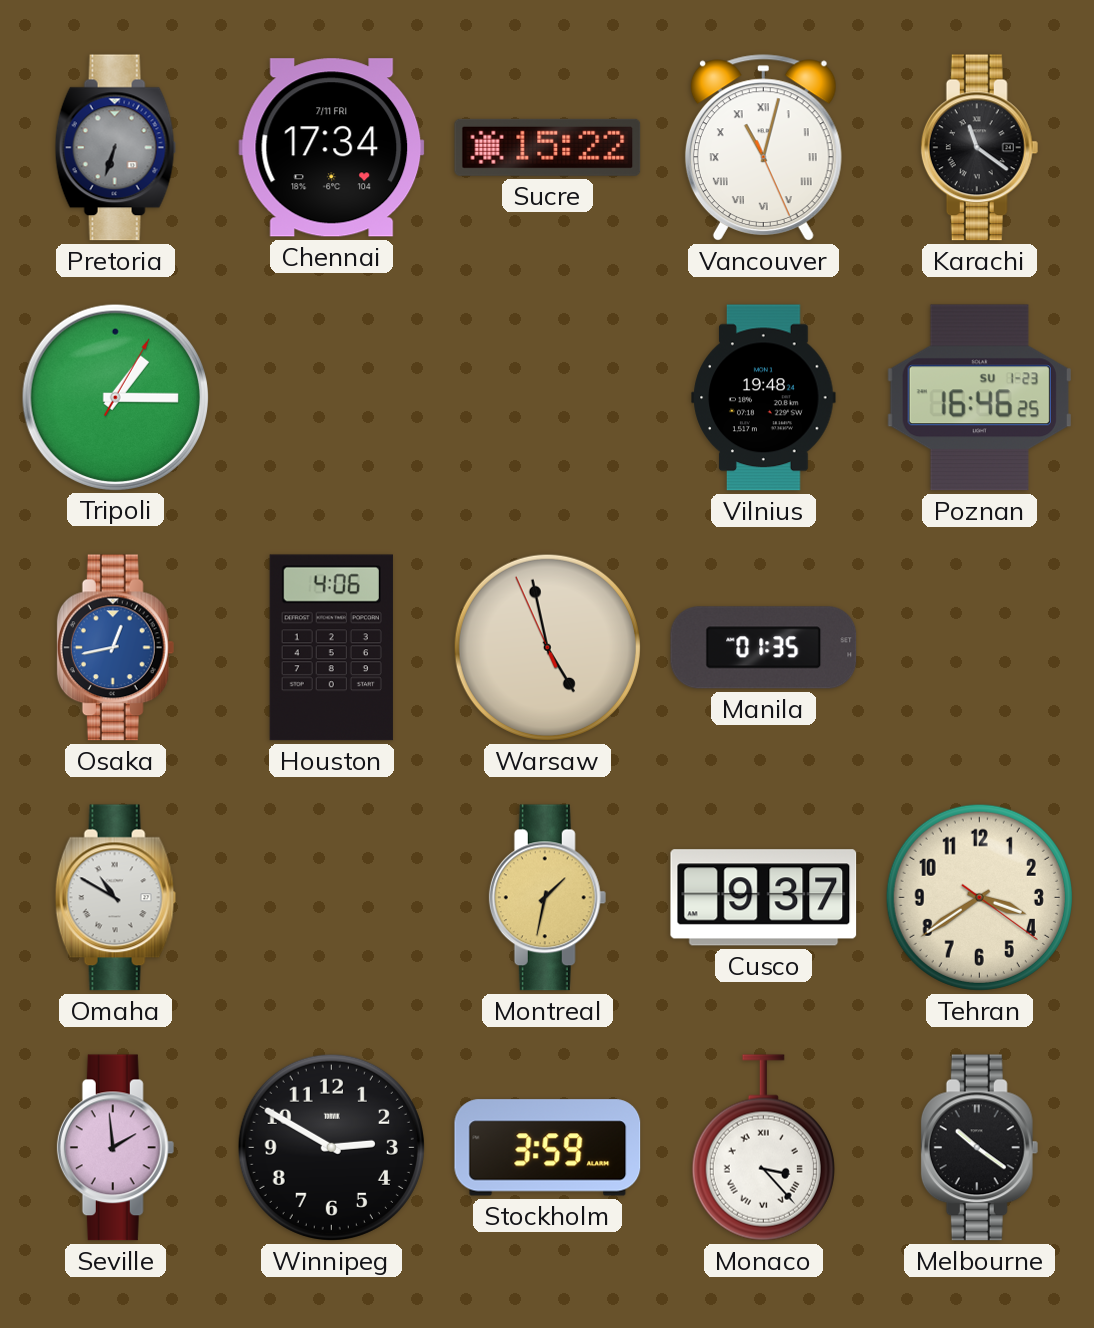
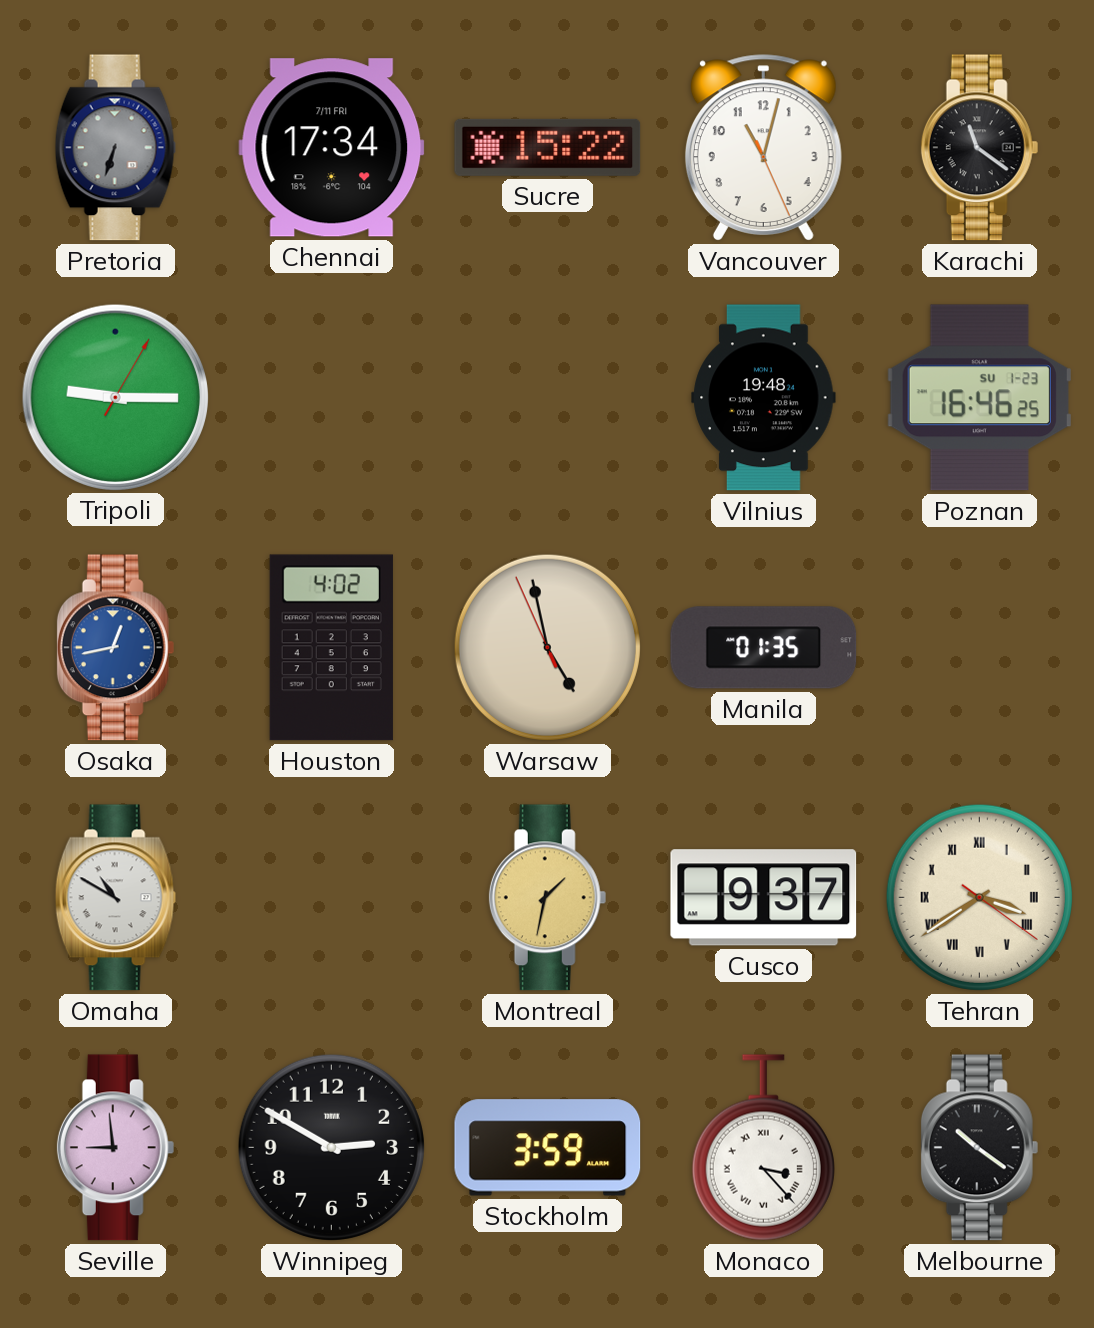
Vancouver numerals: Roman -> Arabic (763, 148)
Tripoli: 1:15 -> 9:15 (115, 397)
Houston: 4:06 -> 4:02 (331, 648)
Tehran numerals: Arabic -> Roman (979, 897)
Seville: 1:59 -> 8:59 (116, 1148)
